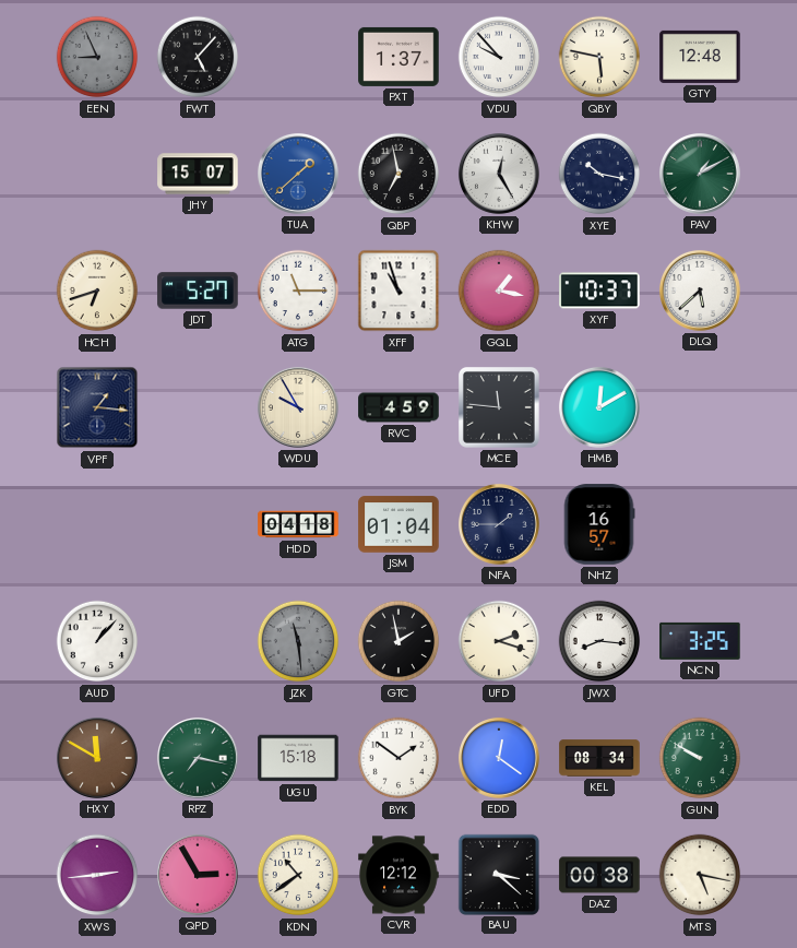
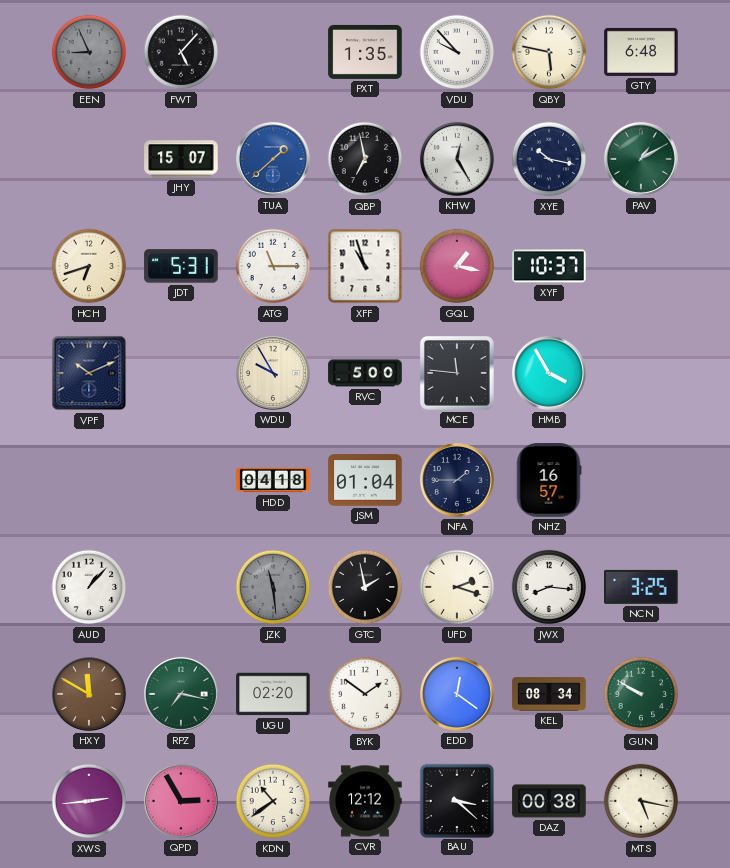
PXT: 1:37 -> 1:35 (365, 52)
GTY: 12:48 -> 6:48 (641, 52)
JDT: 5:27 -> 5:31 (181, 266)
DLQ: 5:38 -> none (700, 291)
VPF: 1:16 -> 10:11 (89, 373)
RVC: 4:59 -> 5:00 (365, 373)
HMB: 12:10 -> 3:55 (549, 373)
UGU: 15:18 -> 02:20 (273, 694)
